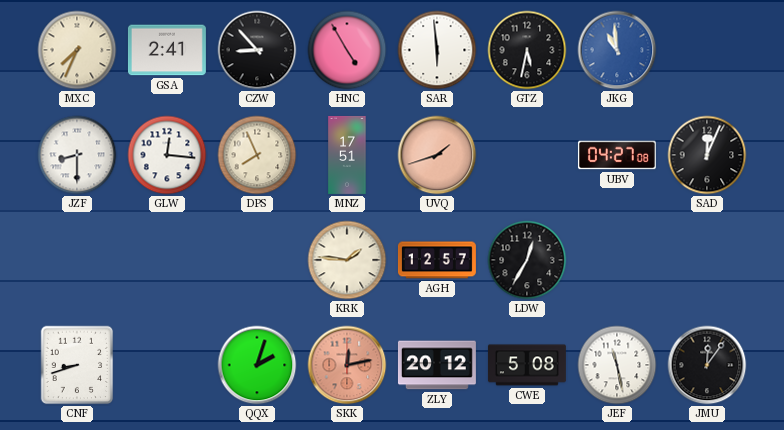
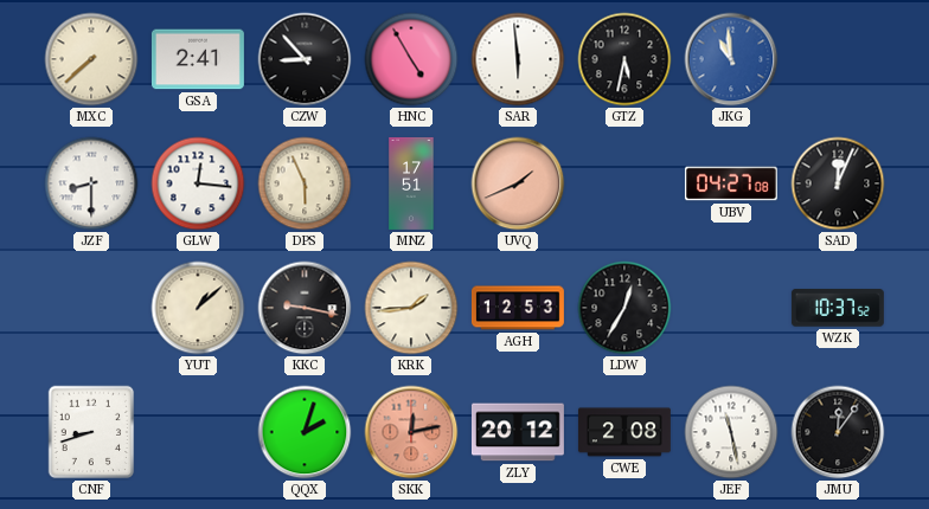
MXC: 7:34 -> 7:38 (91, 59)
DPS: 7:56 -> 5:56 (305, 183)
UVQ: 1:42 -> 1:41 (518, 183)
YUT: none -> 1:08 (198, 308)
KKC: none -> 9:17 (305, 308)
KRK: 1:46 -> 1:44 (411, 308)
AGH: 12:57 -> 12:53 (518, 308)
WZK: none -> 10:37 (838, 308)
CWE: 5:08 -> 2:08 (624, 432)
